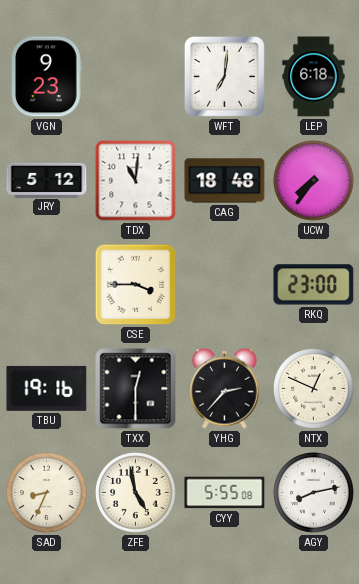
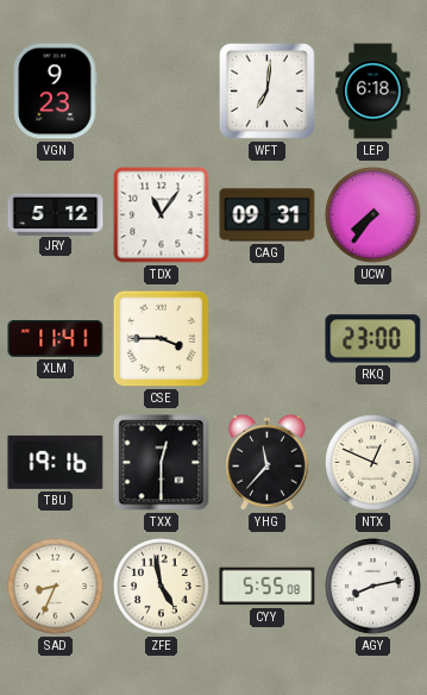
TDX: 11:01 -> 11:06 (162, 215)
CAG: 18:48 -> 09:31 (268, 215)
XLM: none -> 11:41 (56, 339)
YHG: 2:37 -> 11:37 (268, 462)
